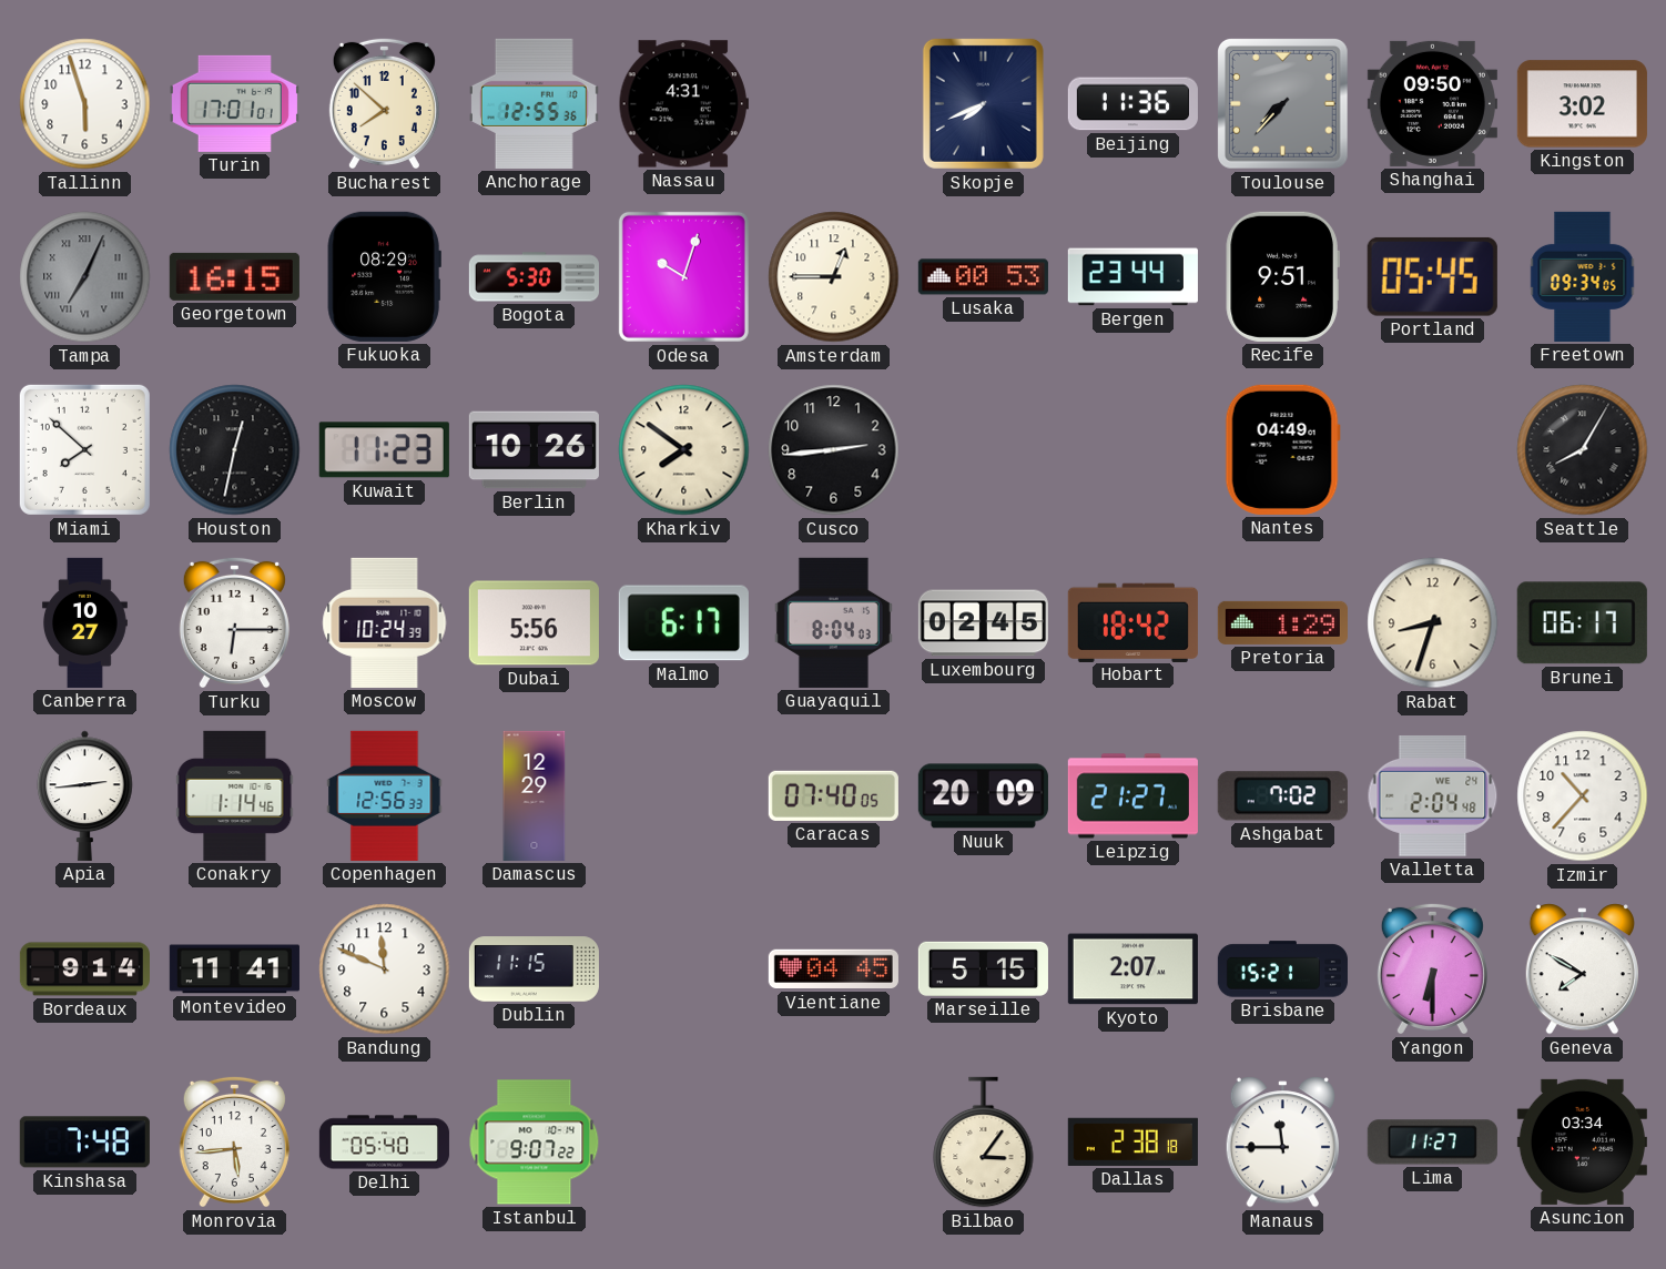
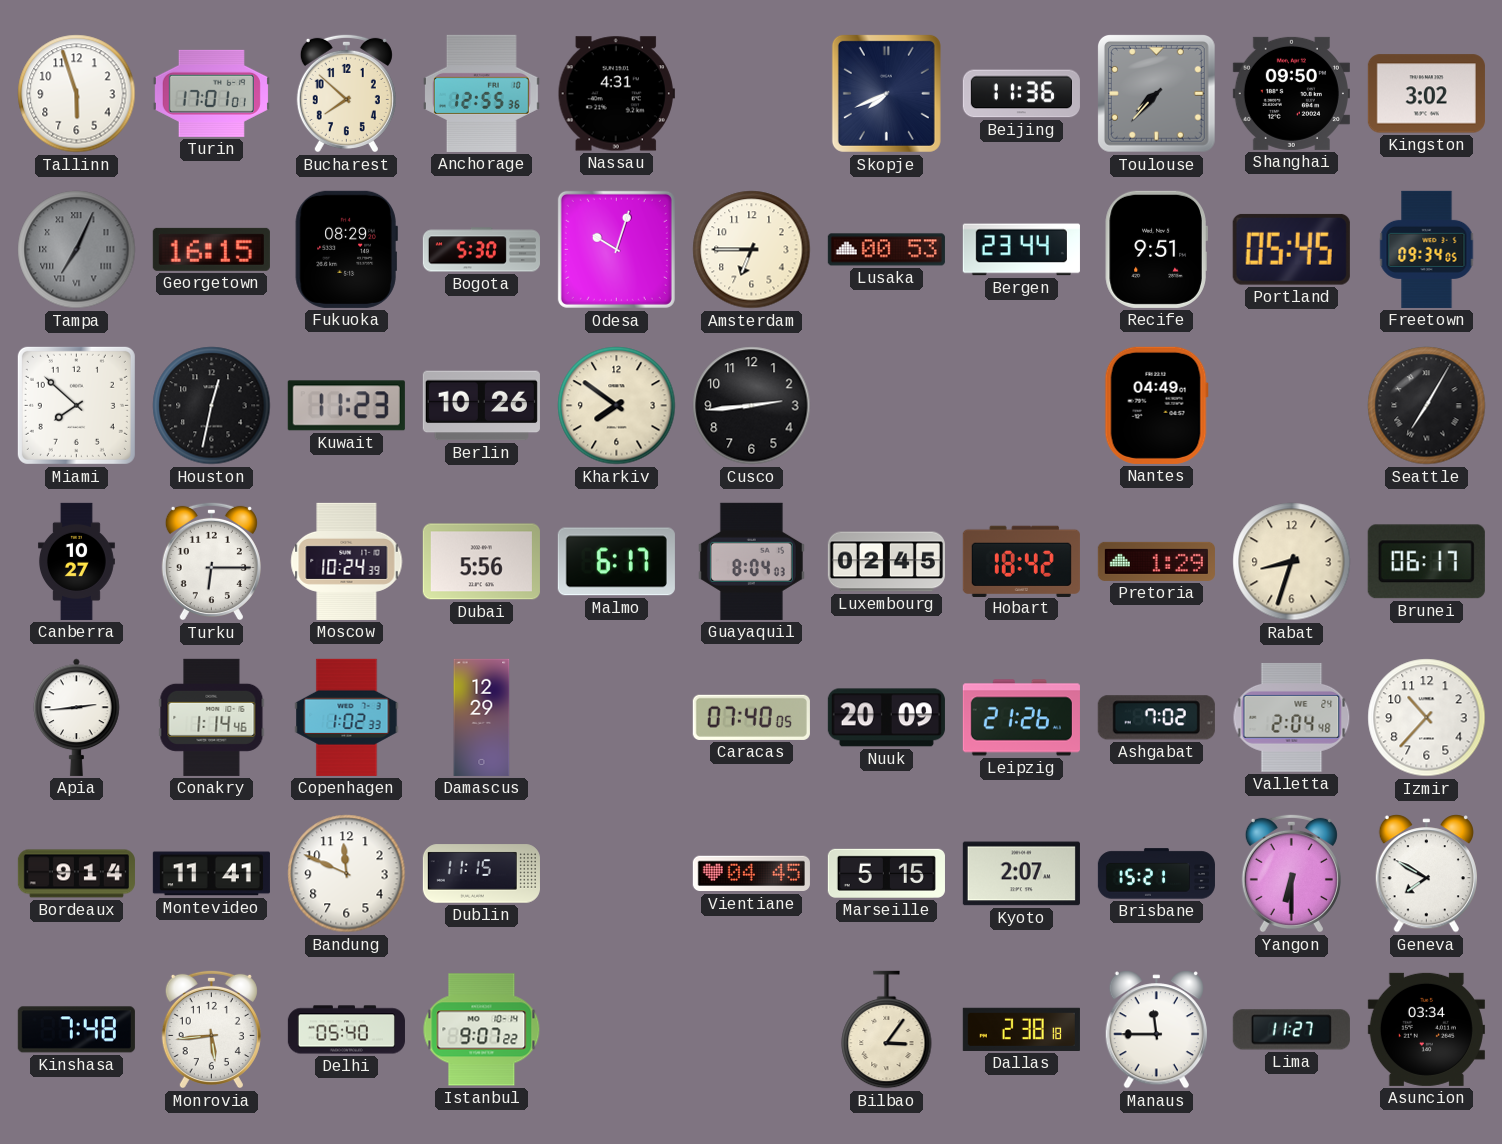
Amsterdam: 12:45 -> 6:45 (752, 250)
Seattle: 8:05 -> 7:05 (1427, 406)
Copenhagen: 12:56 -> 1:02 (347, 717)
Leipzig: 21:27 -> 21:26 (1021, 718)
